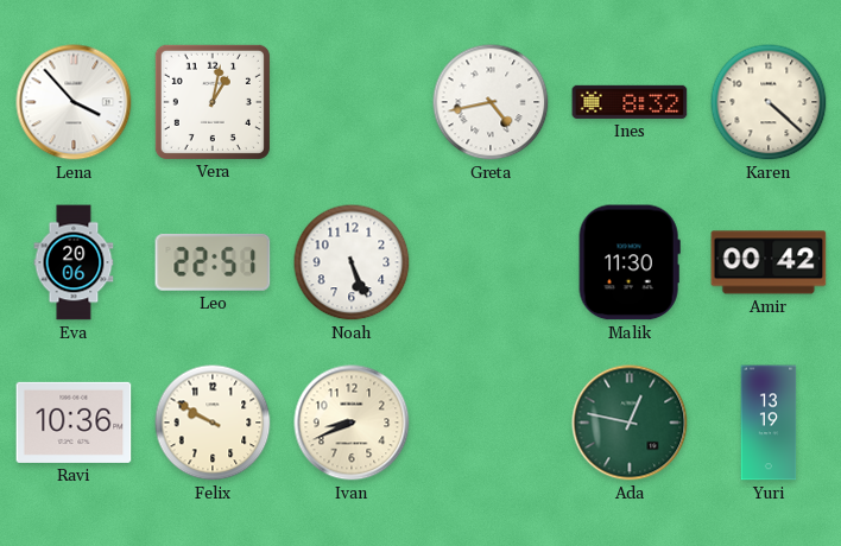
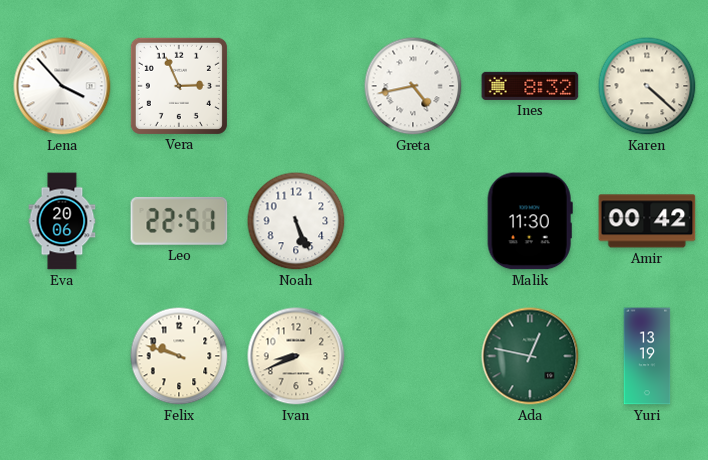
Vera: 1:02 -> 2:56 (179, 86)
Ravi: 10:36 -> none (74, 423)
Felix: 9:50 -> 9:48 (179, 356)
